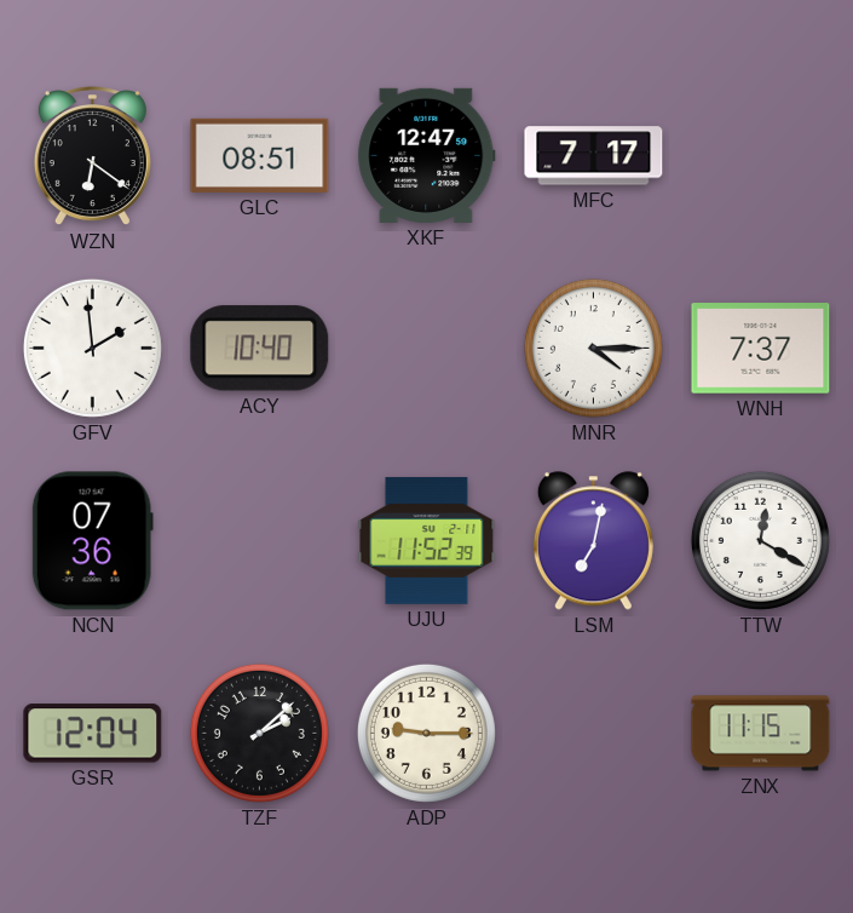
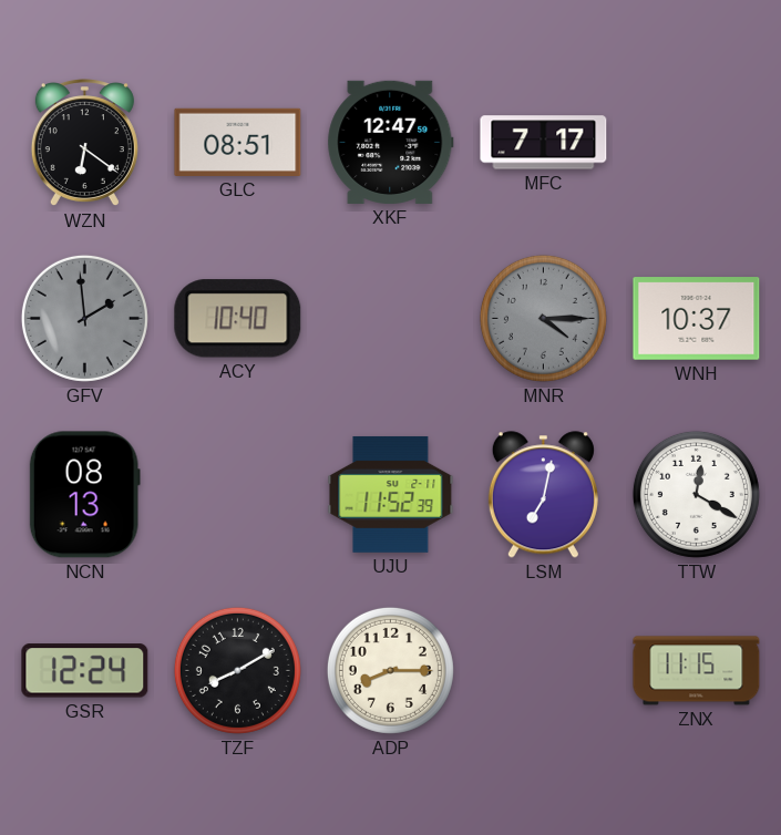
GFV dial: white -> grey (84, 318)
MNR dial: white -> grey (543, 318)
WNH: 7:37 -> 10:37 (697, 319)
NCN: 07:36 -> 08:13 (84, 495)
GSR: 12:04 -> 12:24 (85, 671)
TZF: 2:08 -> 8:10 (237, 670)
ADP: 9:15 -> 8:15 (390, 670)
